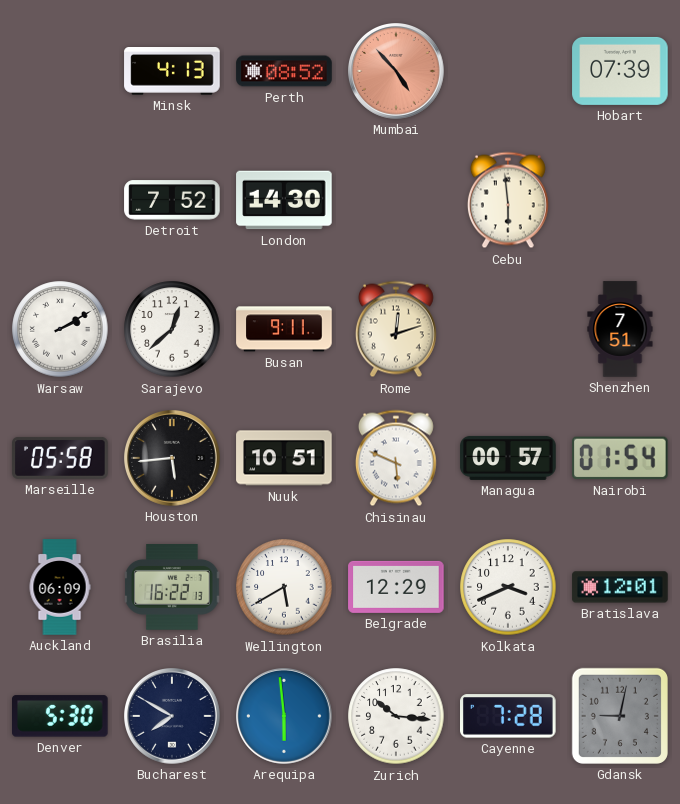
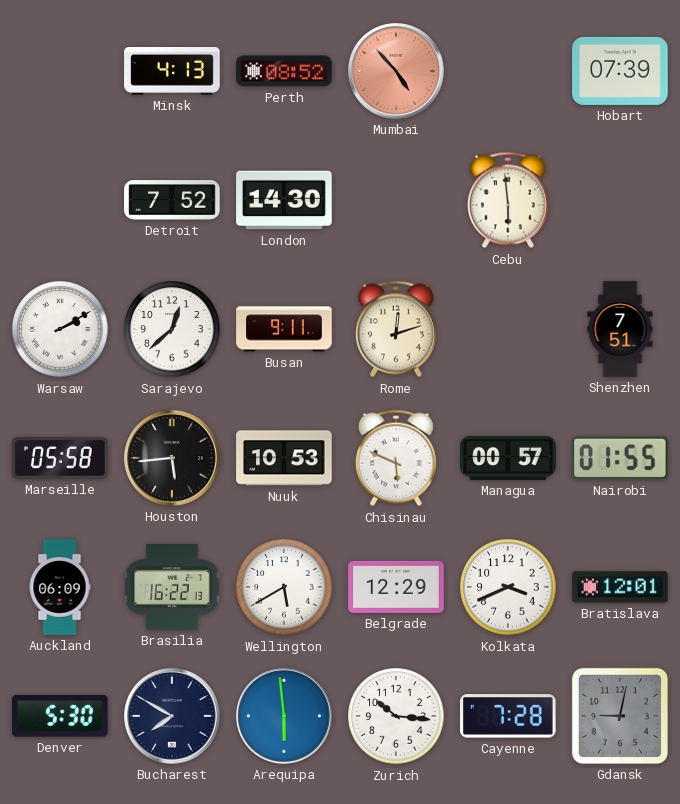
Nuuk: 10:51 -> 10:53 (284, 458)
Nairobi: 01:54 -> 01:55 (620, 458)
